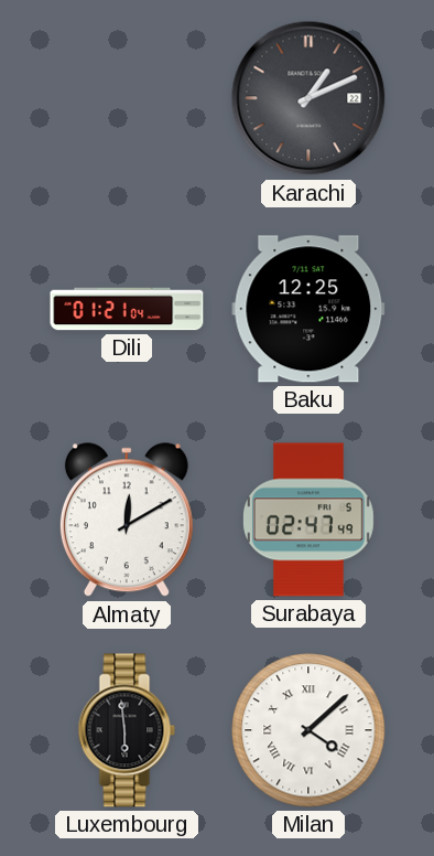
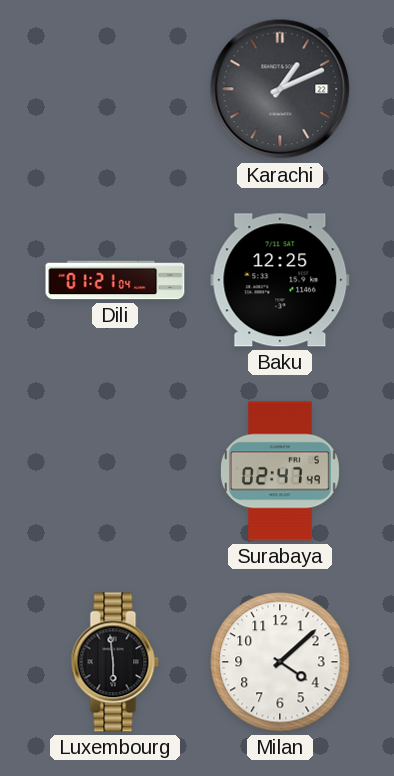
Almaty: 12:10 -> none (127, 521)
Milan numerals: Roman -> Arabic (280, 662)
